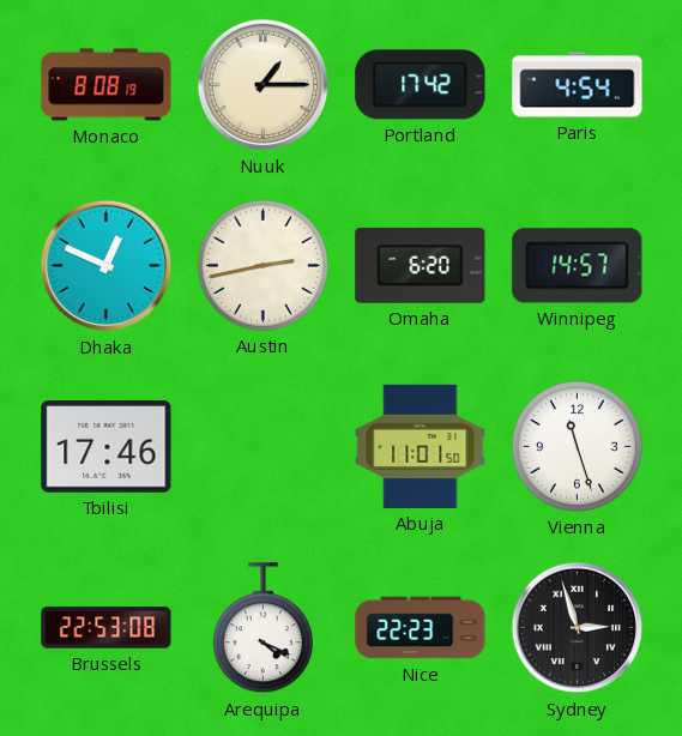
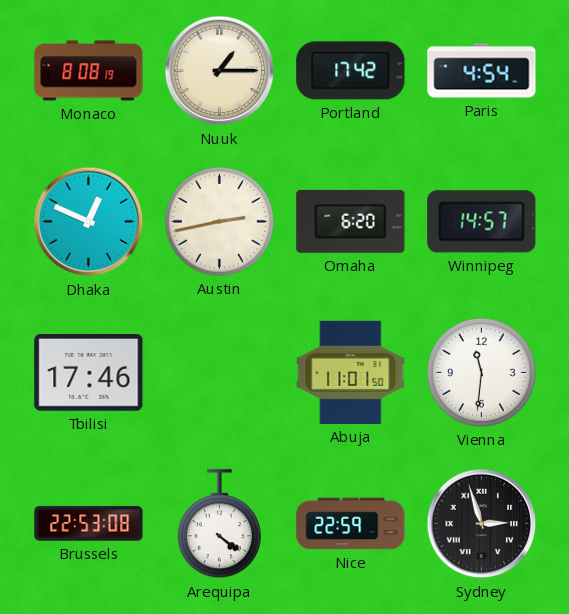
Vienna: 11:27 -> 11:31 (481, 372)
Arequipa: 4:19 -> 4:21 (219, 524)
Nice: 22:23 -> 22:59 (351, 524)
